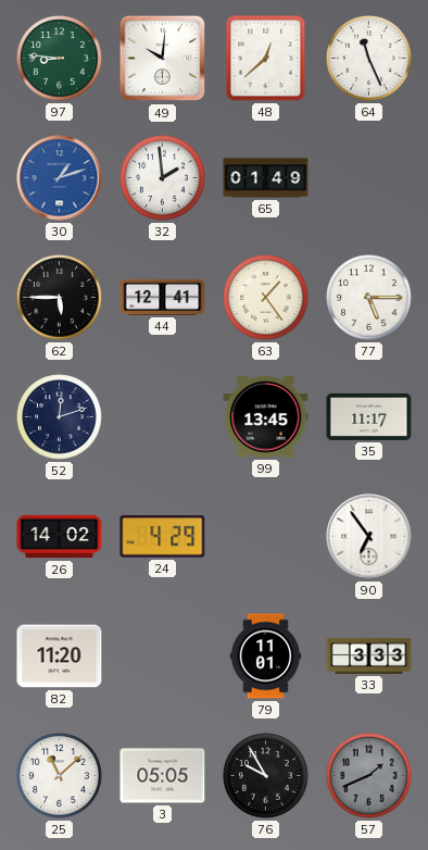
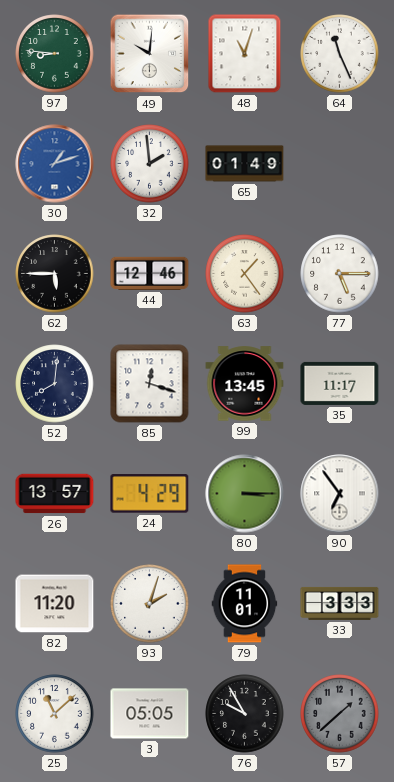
48: 12:38 -> 11:03 (245, 54)
44: 12:41 -> 12:46 (150, 273)
52: 12:12 -> 8:01 (55, 384)
85: none -> 12:18 (150, 384)
26: 14:02 -> 13:57 (55, 494)
80: none -> 3:15 (245, 494)
93: none -> 2:03 (150, 604)
57: 1:41 -> 1:38 (340, 714)
